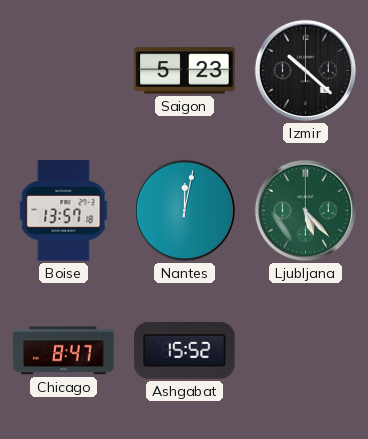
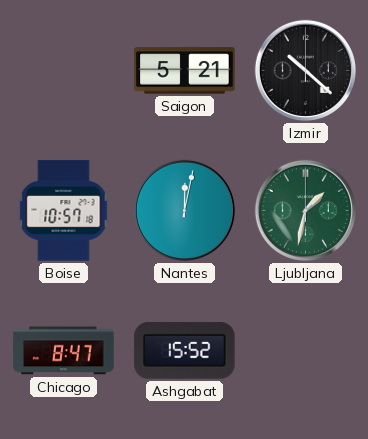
Saigon: 5:23 -> 5:21 (185, 71)
Boise: 13:57 -> 10:57 (64, 211)
Ljubljana: 5:23 -> 1:32 (305, 210)
